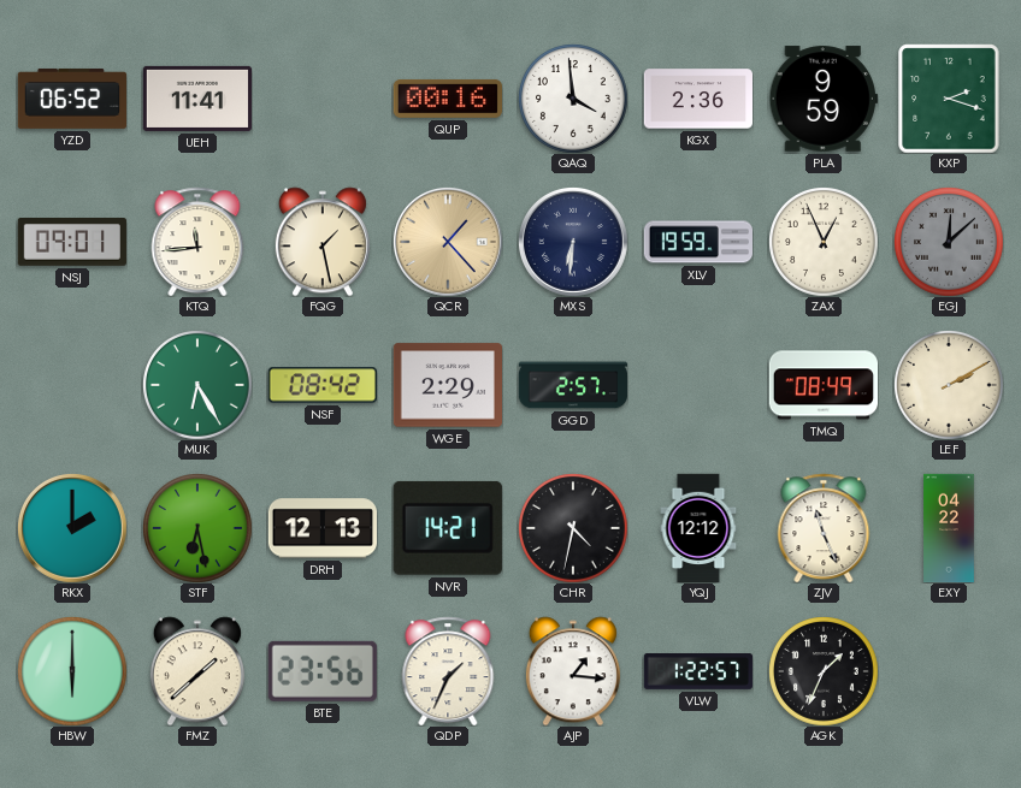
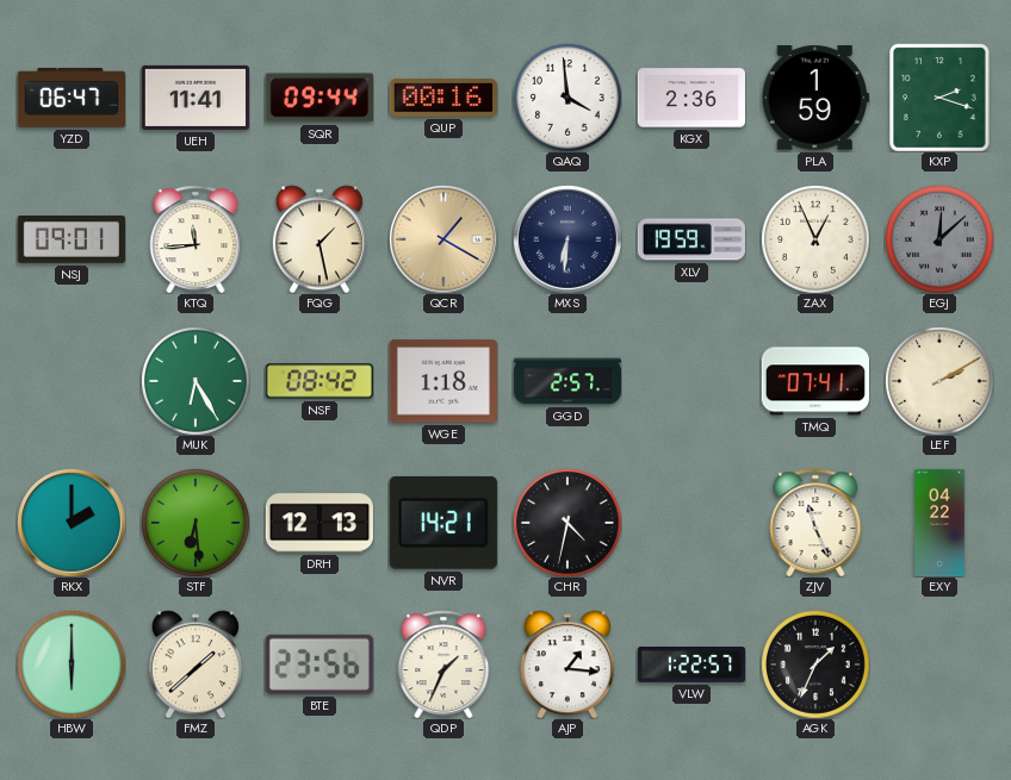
YZD: 06:52 -> 06:47 (70, 98)
SQR: none -> 09:44 (320, 98)
PLA: 9:59 -> 1:59 (815, 98)
QCR: 1:23 -> 1:20 (444, 239)
WGE: 2:29 -> 1:18 (442, 381)
TMQ: 08:49 -> 07:41 (814, 381)
STF: 6:28 -> 6:29 (196, 523)
YQJ: 12:12 -> none (698, 527)
